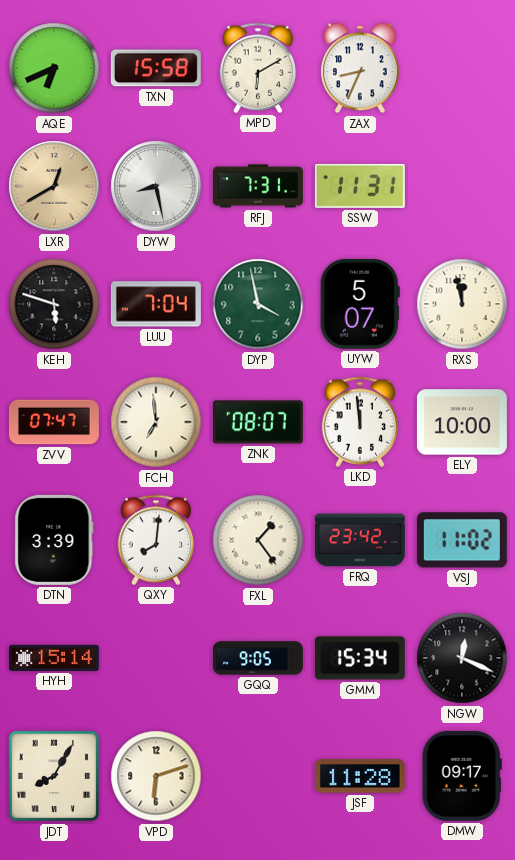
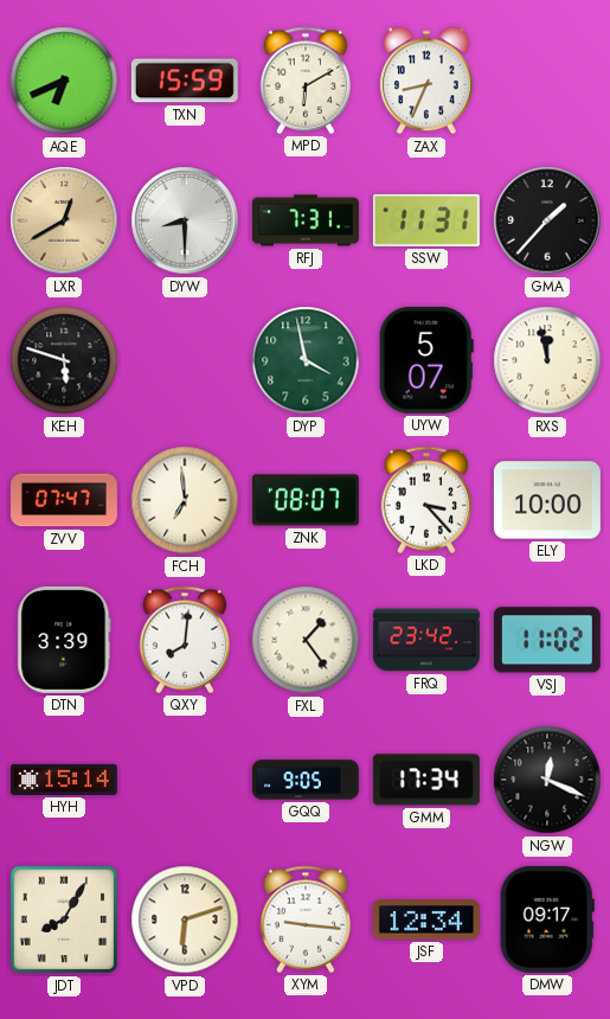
TXN: 15:58 -> 15:59 (185, 81)
DYW: 8:28 -> 8:30 (185, 220)
GMA: none -> 1:37 (547, 220)
LUU: 7:04 -> none (156, 304)
LKD: 11:59 -> 3:23 (426, 500)
GMM: 15:34 -> 17:34 (426, 780)
XYM: none -> 9:16 (306, 919)
JSF: 11:28 -> 12:34 (426, 919)
